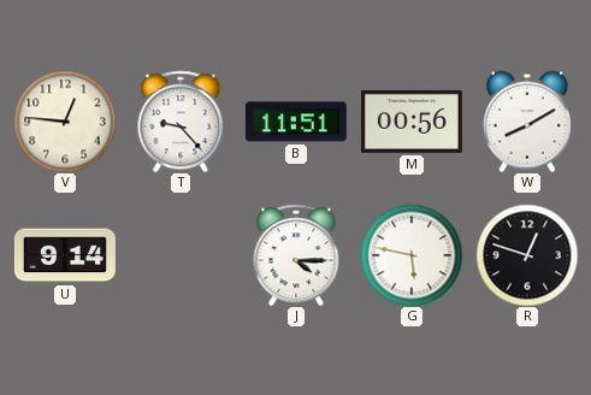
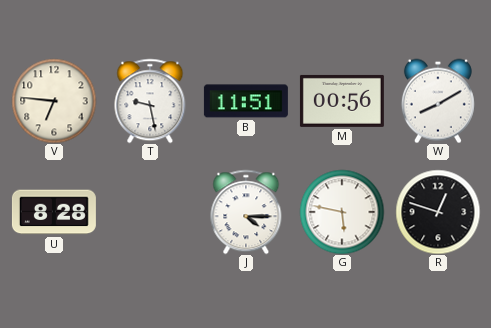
V: 12:46 -> 6:46 (54, 101)
T: 9:23 -> 9:28 (150, 101)
U: 9:14 -> 8:28 (54, 212)
